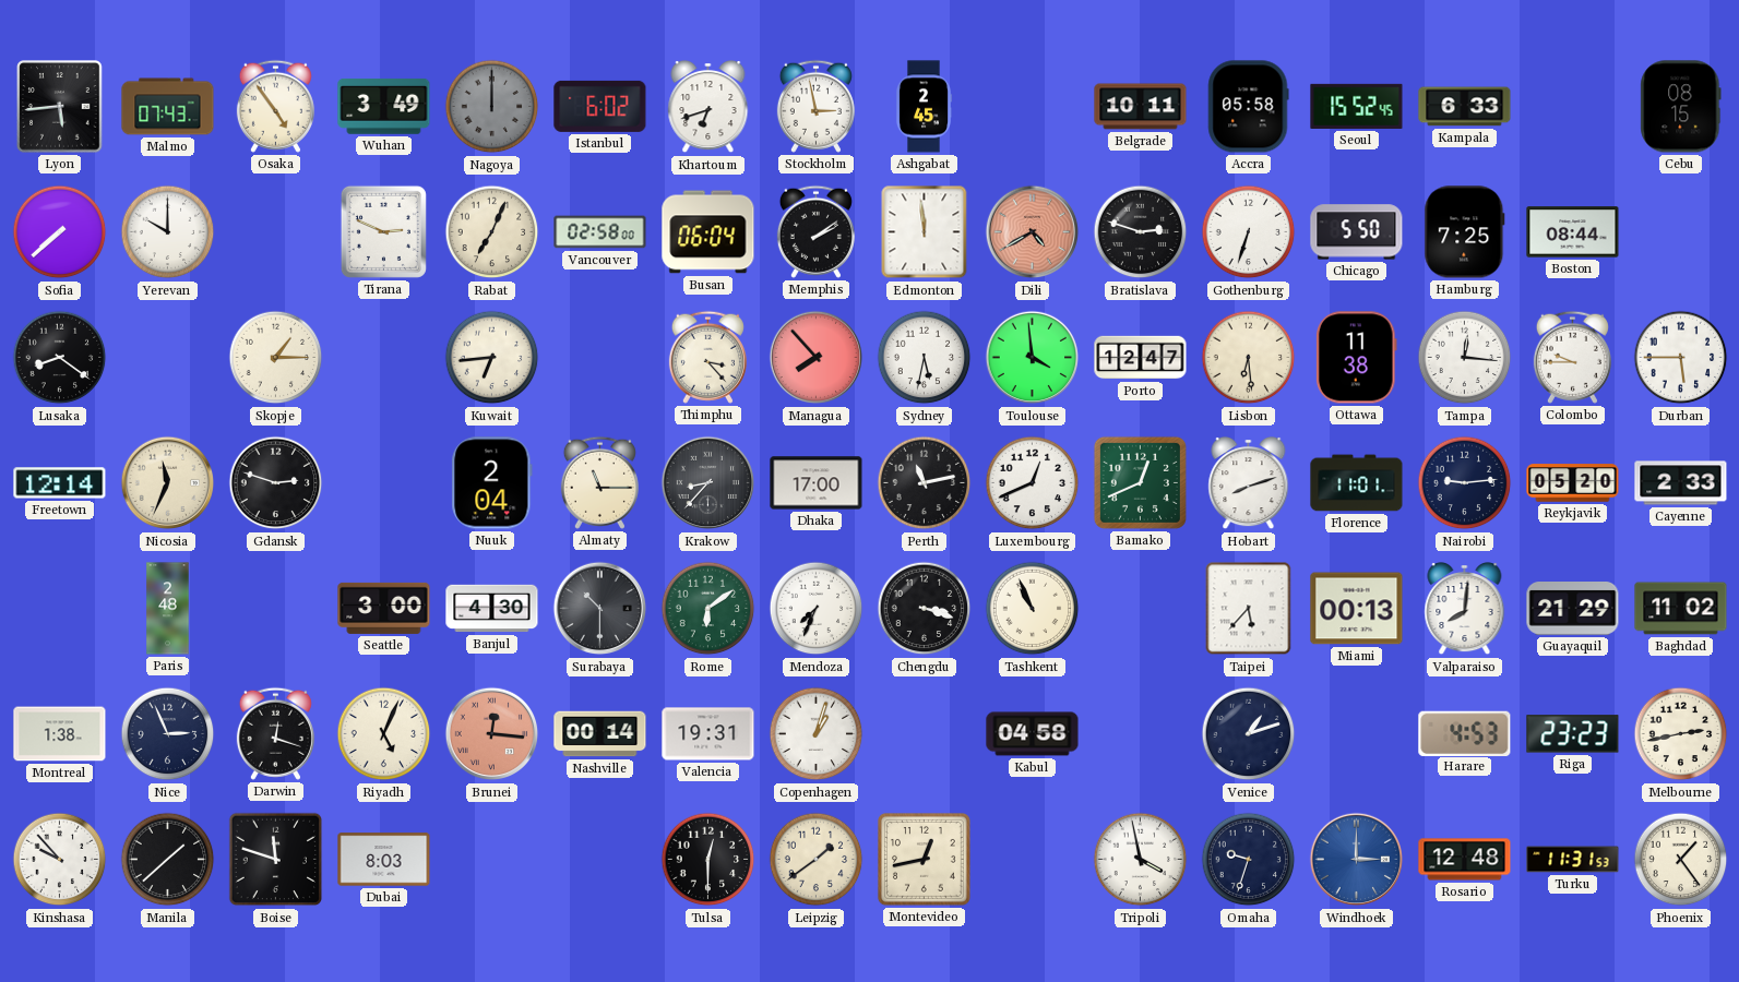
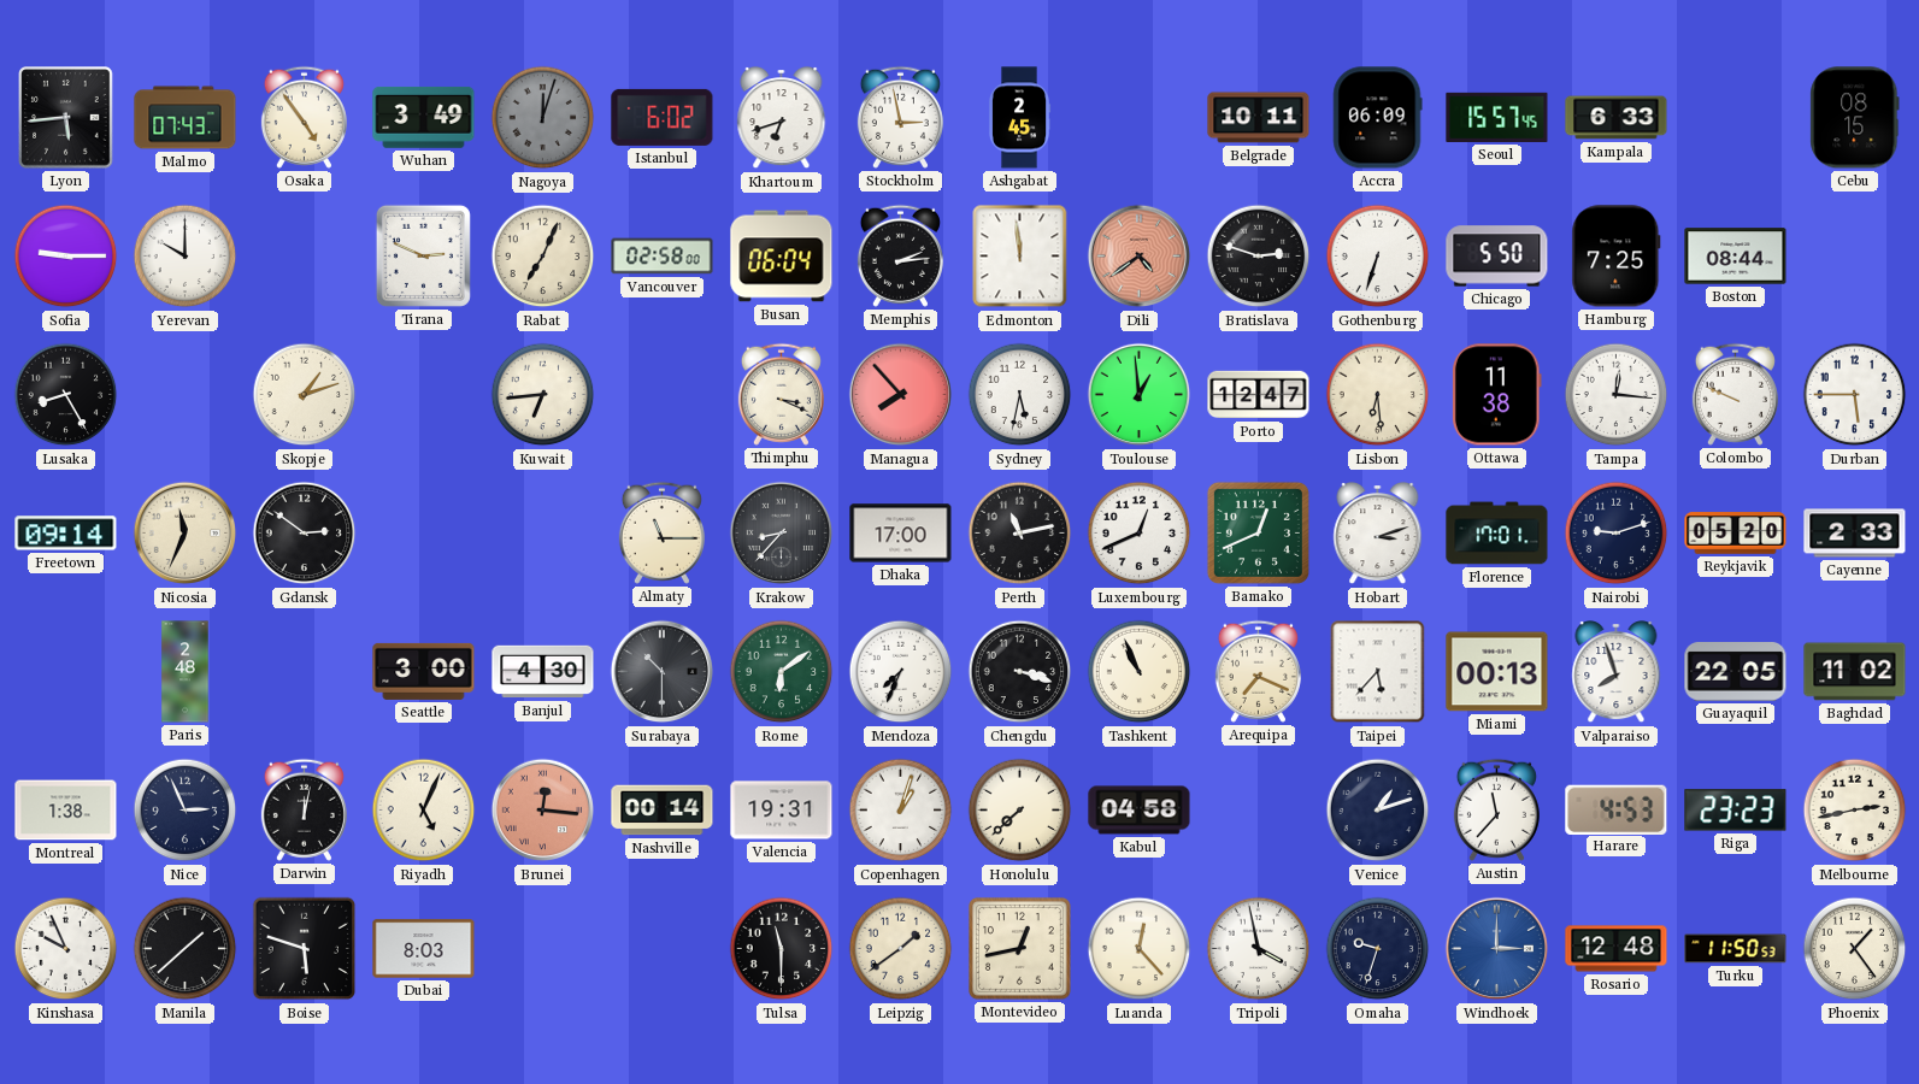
Nagoya: 12:00 -> 12:03 (543, 118)
Accra: 05:58 -> 06:09 (1377, 118)
Seoul: 15:52 -> 15:57 (1497, 117)
Sofia: 7:38 -> 9:15 (66, 257)
Memphis: 2:09 -> 2:14 (900, 255)
Dili: 4:40 -> 4:39 (1140, 257)
Lusaka: 8:21 -> 8:25 (66, 395)
Skopje: 1:15 -> 1:12 (305, 395)
Thimphu: 3:23 -> 3:19 (781, 394)
Toulouse: 3:59 -> 12:59 (1140, 395)
Colombo: 9:45 -> 9:49 (1735, 394)
Freetown: 12:14 -> 09:14 (66, 534)
Gdansk: 2:48 -> 2:51 (305, 534)
Nuuk: 2:04 -> none (492, 483)
Hobart: 8:12 -> 3:12 (1378, 535)
Florence: 11:01 -> 17:01 (1497, 534)
Nairobi: 9:14 -> 9:12 (1617, 534)
Arequipa: none -> 7:19 (1258, 671)
Valparaiso: 8:01 -> 7:57 (1617, 673)
Guayaquil: 21:29 -> 22:05 (1736, 672)
Darwin: 12:18 -> 12:02 (304, 809)
Honolulu: none -> 7:38 (1020, 811)
Austin: none -> 11:37 (1496, 809)
Kinshasa: 9:53 -> 9:56 (66, 949)
Boise: 11:48 -> 5:48 (305, 949)
Tulsa: 12:30 -> 11:30 (782, 949)
Luanda: none -> 12:23 (1140, 949)
Turku: 11:31 -> 11:50 (1736, 949)
